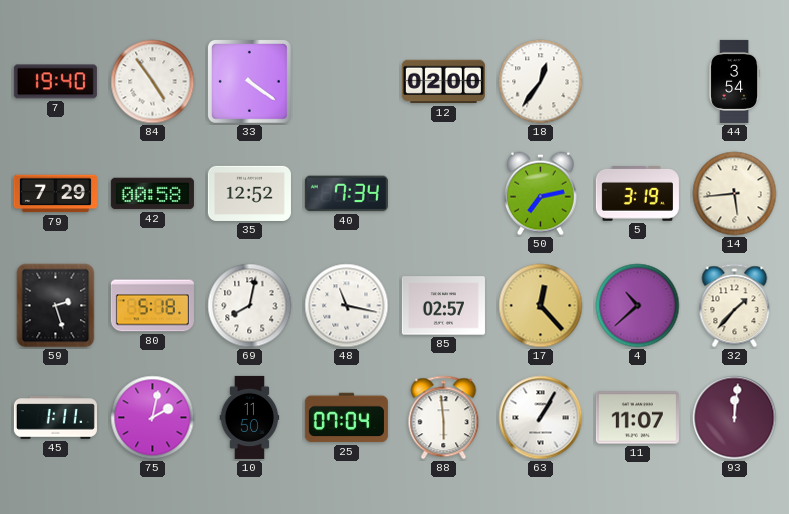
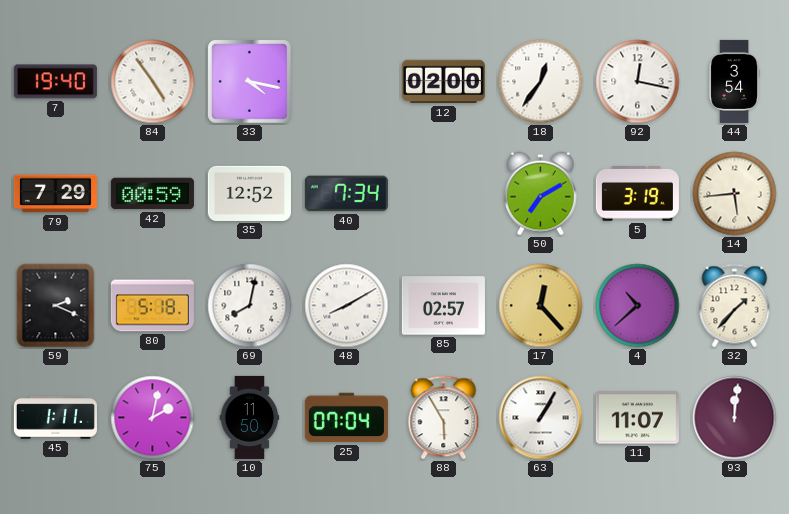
33: 4:21 -> 4:17 (250, 82)
92: none -> 12:17 (638, 82)
42: 00:58 -> 00:59 (152, 194)
50: 7:13 -> 7:10 (540, 194)
59: 2:27 -> 2:19 (56, 306)
48: 11:17 -> 8:10 (347, 306)
88: 5:59 -> 5:55 (444, 418)
